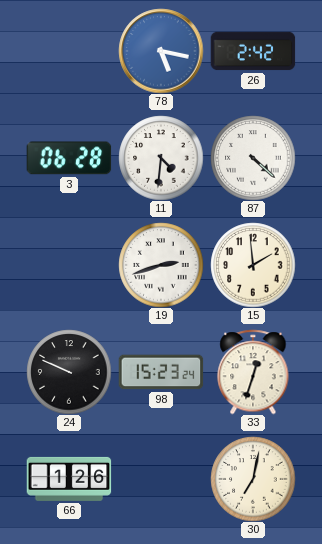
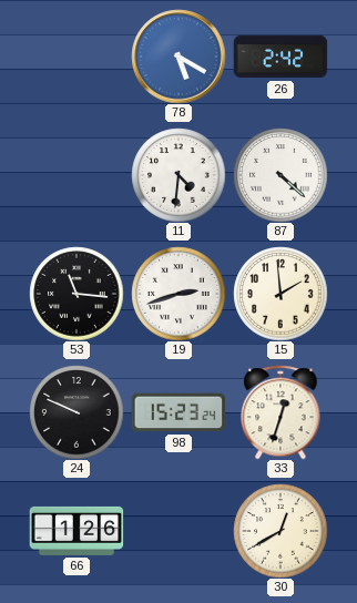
78: 5:17 -> 5:20 (178, 57)
3: 06:28 -> none (69, 158)
53: none -> 11:16 (76, 294)
30: 7:02 -> 12:40 (280, 531)
